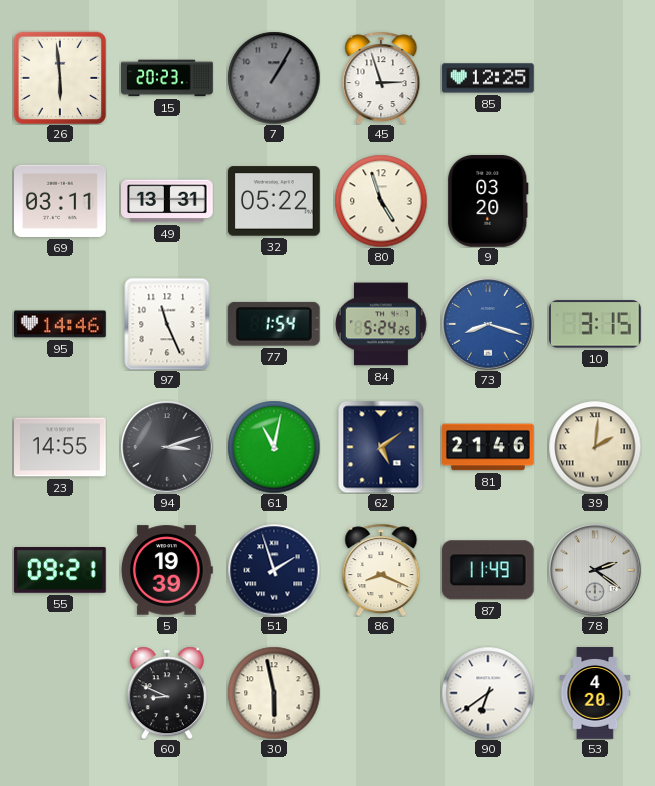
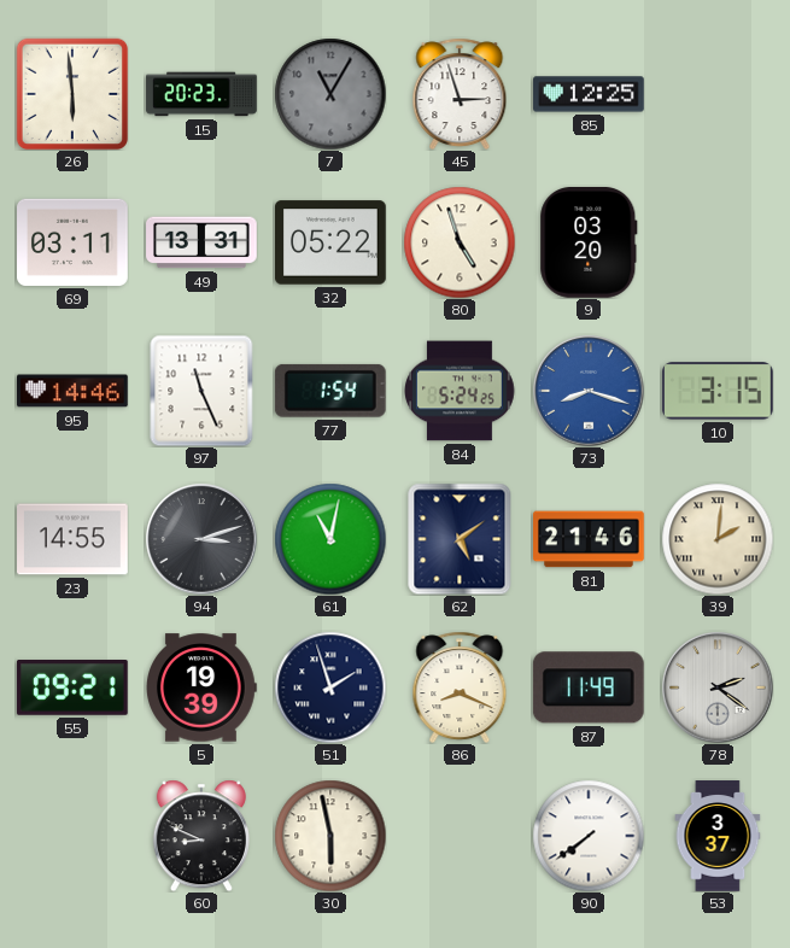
7: 1:05 -> 11:05 (330, 94)
90: 6:39 -> 7:39 (589, 836)
53: 4:20 -> 3:37 (718, 836)
